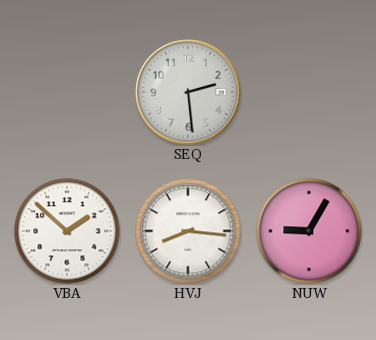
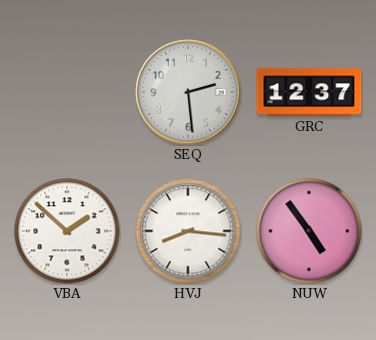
GRC: none -> 12:37 (309, 92)
NUW: 9:05 -> 4:54 (309, 231)
